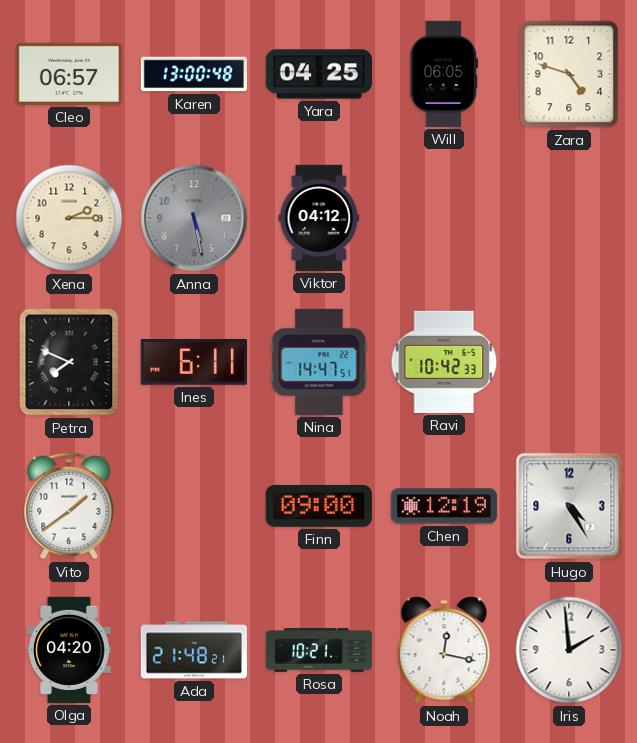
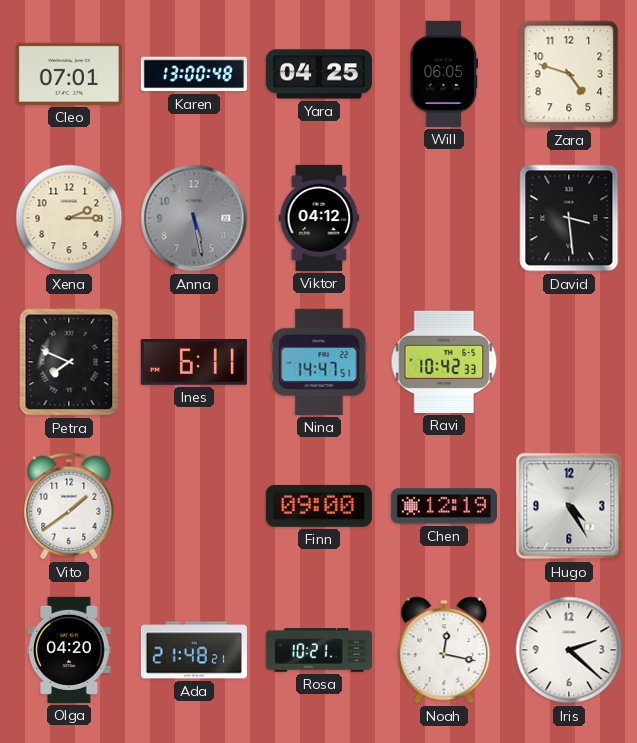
Cleo: 06:57 -> 07:01 (69, 74)
David: none -> 3:29 (569, 218)
Iris: 1:59 -> 2:22 (569, 650)
